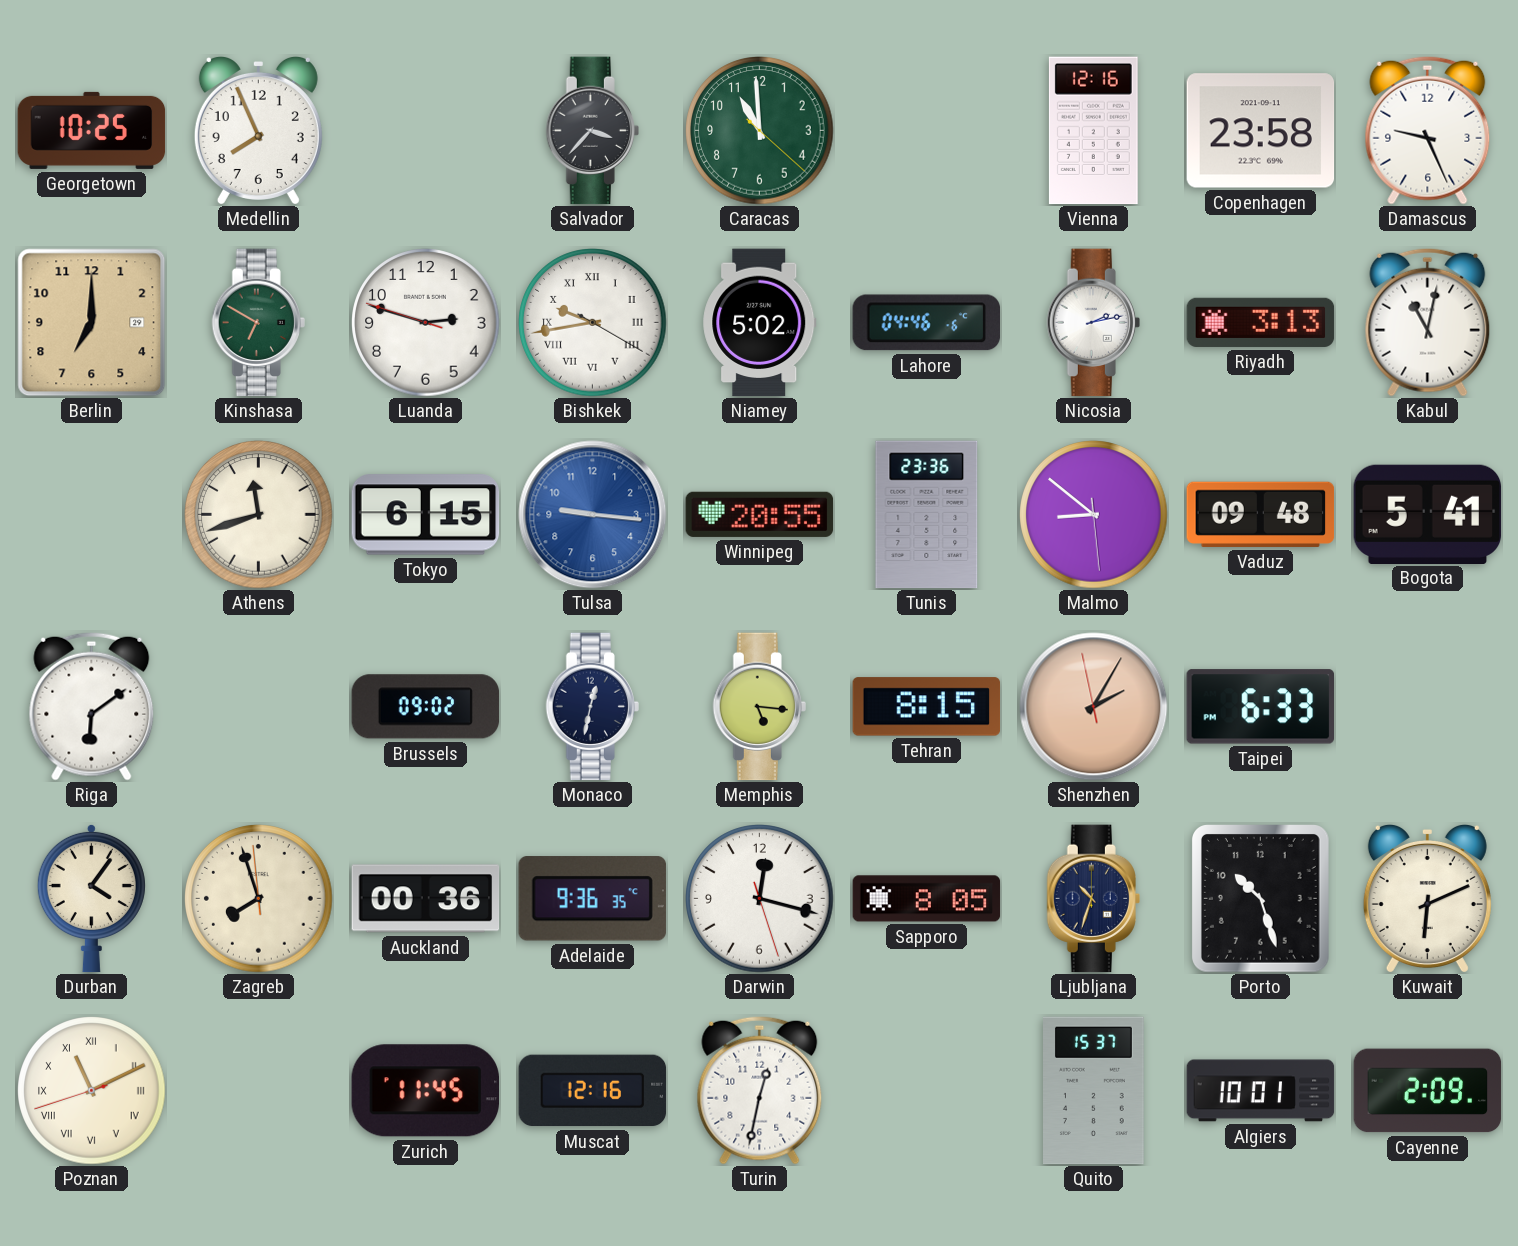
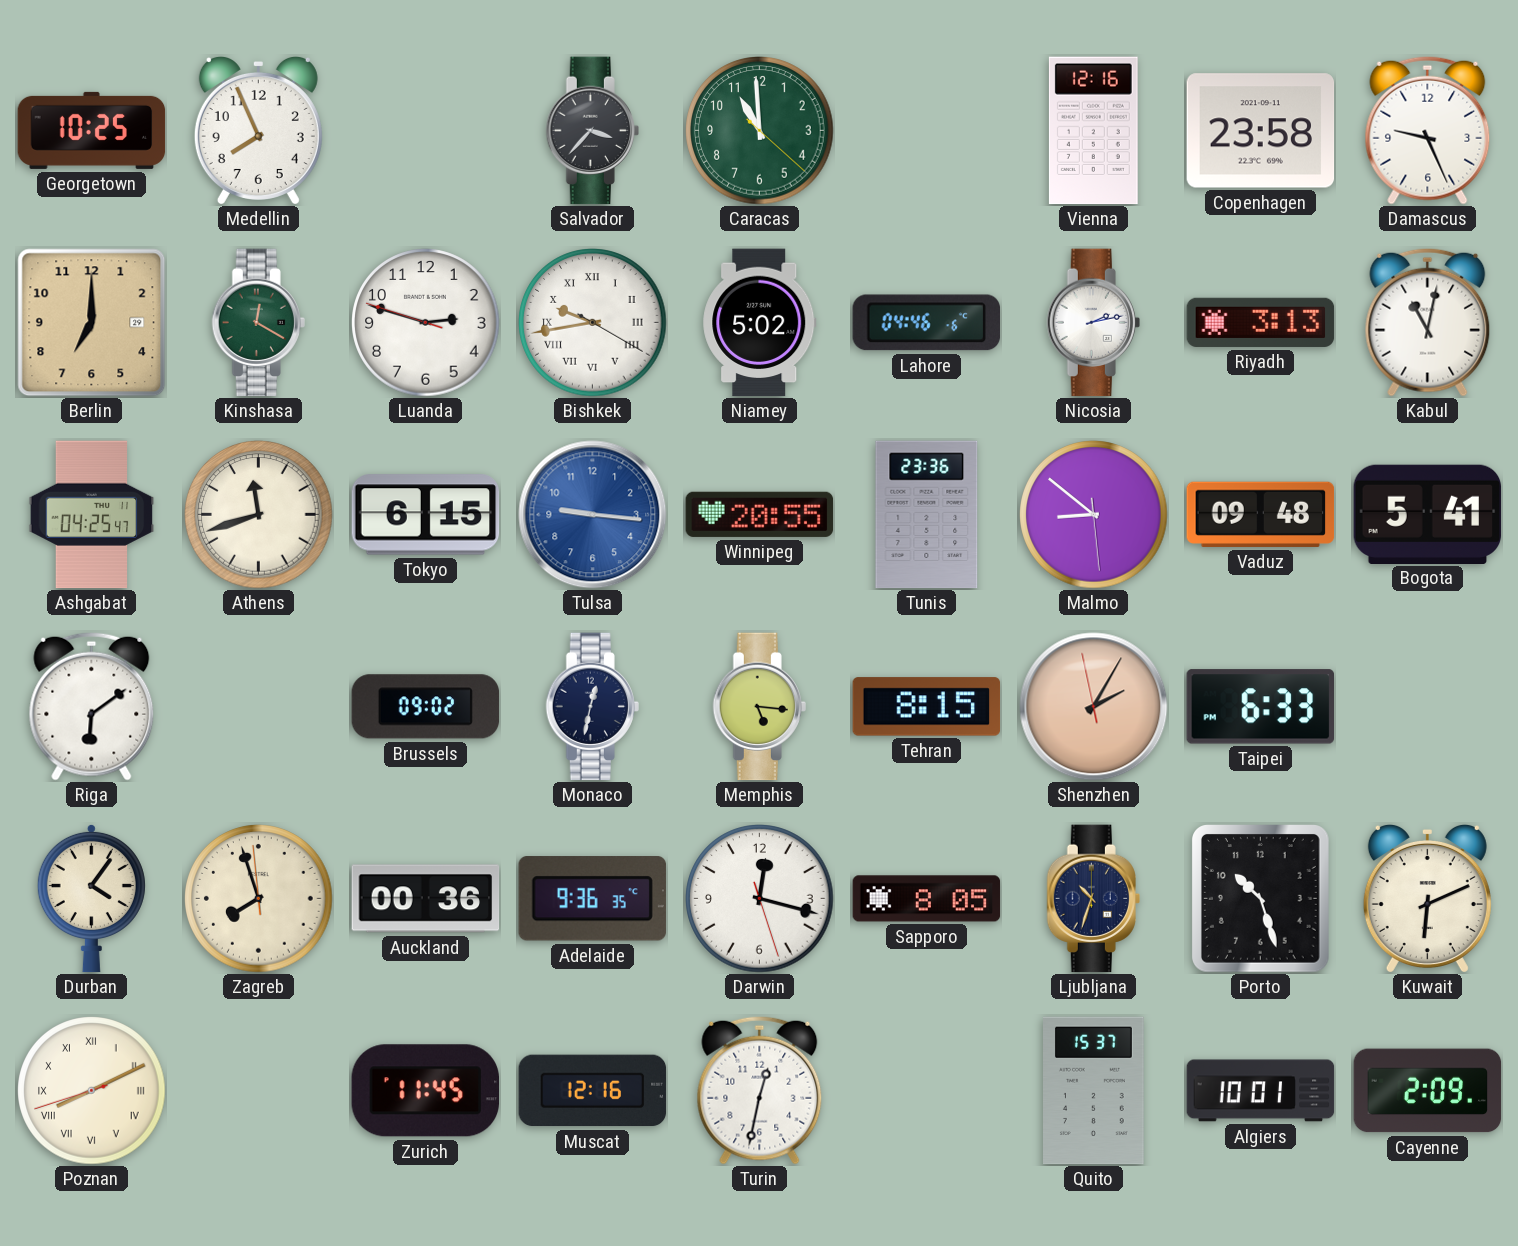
Kinshasa: 6:50 -> 12:20 (258, 323)
Ashgabat: none -> 04:25 (92, 515)
Poznan: 11:10 -> 8:10 (92, 1091)
